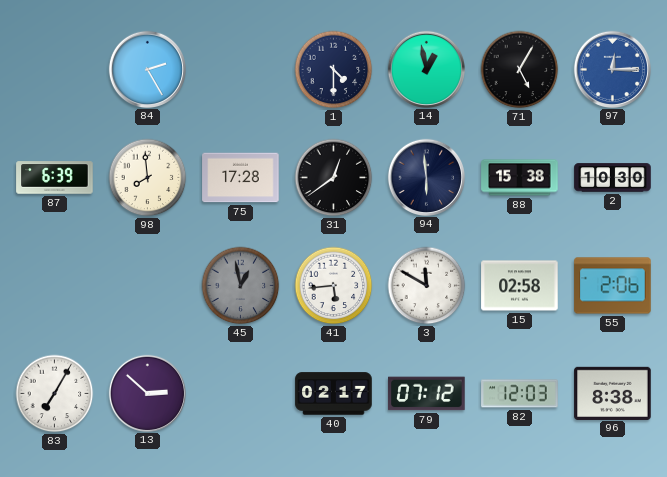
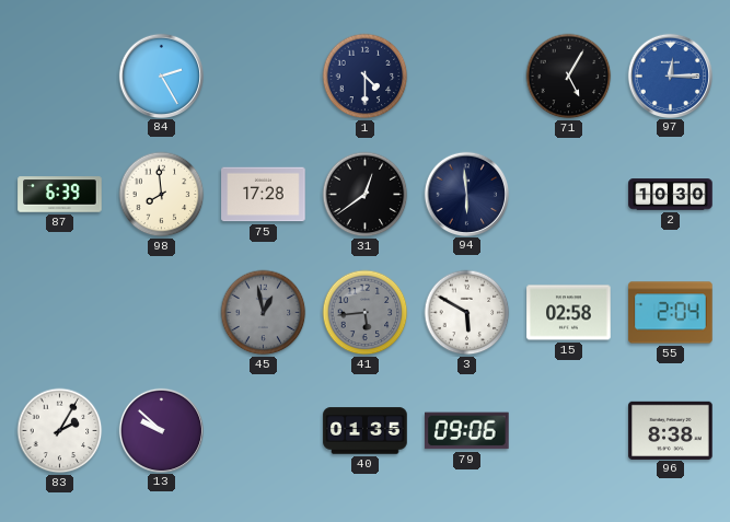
14: 12:58 -> none (426, 69)
88: 15:38 -> none (520, 178)
41 dial: white -> grey (366, 313)
3: 11:50 -> 5:50 (467, 313)
55: 2:06 -> 2:04 (671, 313)
83: 7:05 -> 2:05 (60, 431)
13: 2:52 -> 9:52 (161, 430)
40: 02:17 -> 01:35 (366, 431)
79: 07:12 -> 09:06 (467, 431)
82: 12:03 -> none (520, 394)
